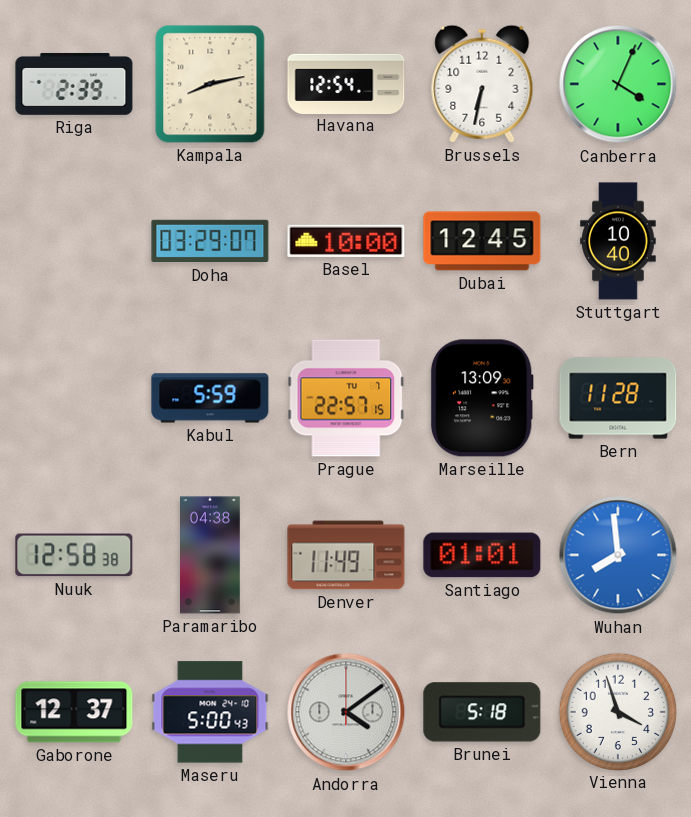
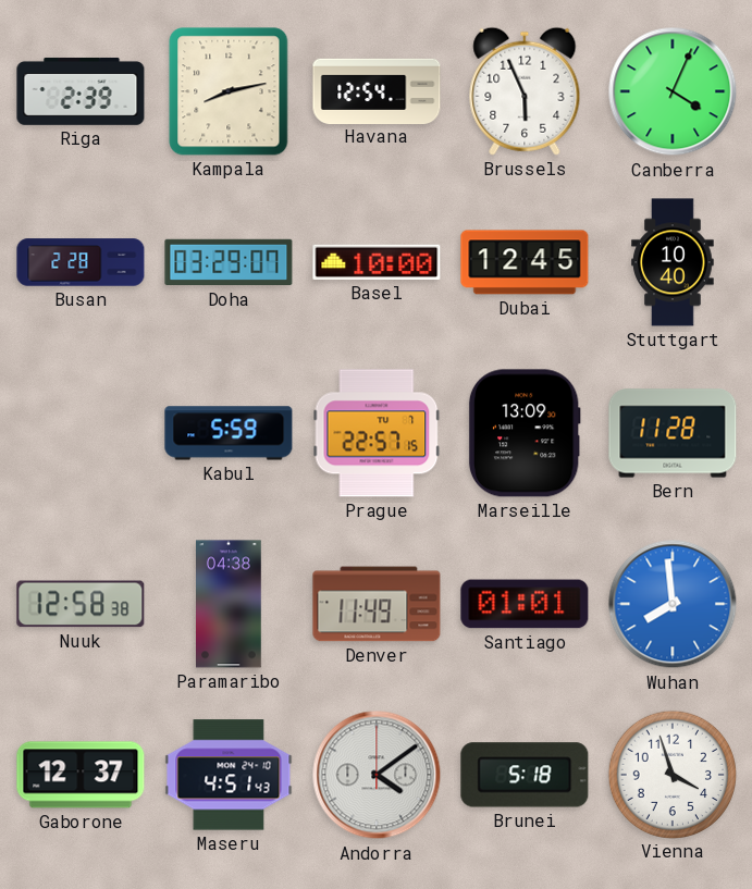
Brussels: 6:32 -> 5:56 (525, 91)
Busan: none -> 2:28 (81, 262)
Maseru: 5:00 -> 4:51 (229, 775)
